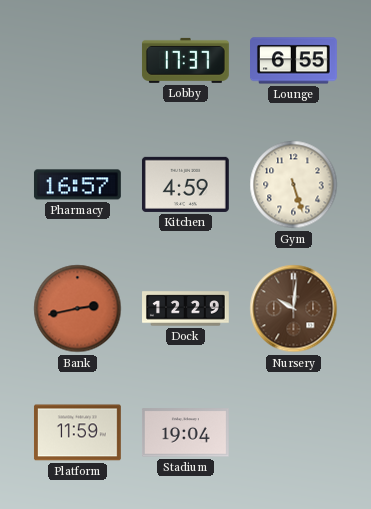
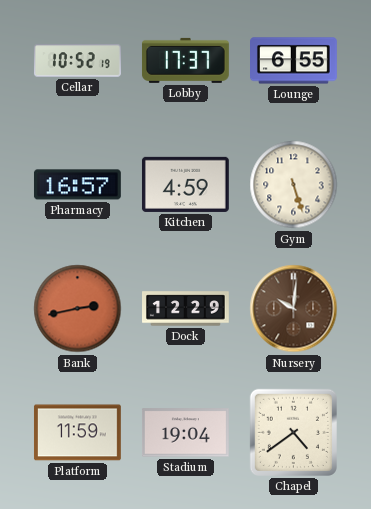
Cellar: none -> 10:52 (77, 61)
Chapel: none -> 4:39 (293, 432)
